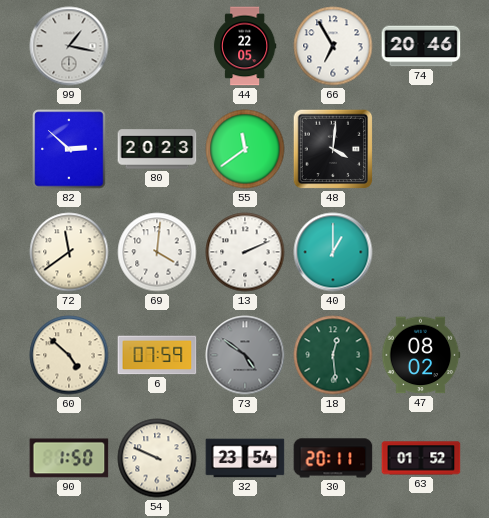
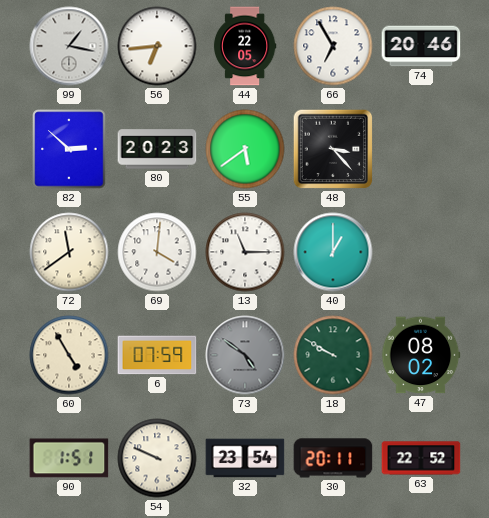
56: none -> 6:44 (157, 46)
55: 11:39 -> 5:39 (245, 149)
48: 4:01 -> 3:23 (333, 149)
13: 2:11 -> 11:15 (245, 252)
60: 4:52 -> 4:55 (69, 355)
18: 12:29 -> 9:50 (333, 355)
90: 1:50 -> 1:51 (69, 458)
63: 01:52 -> 22:52 (421, 458)
